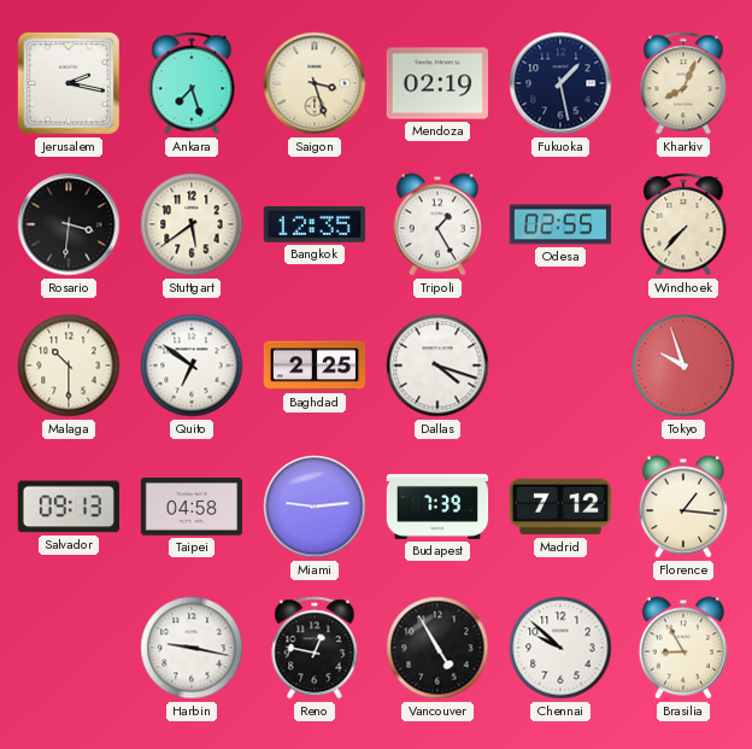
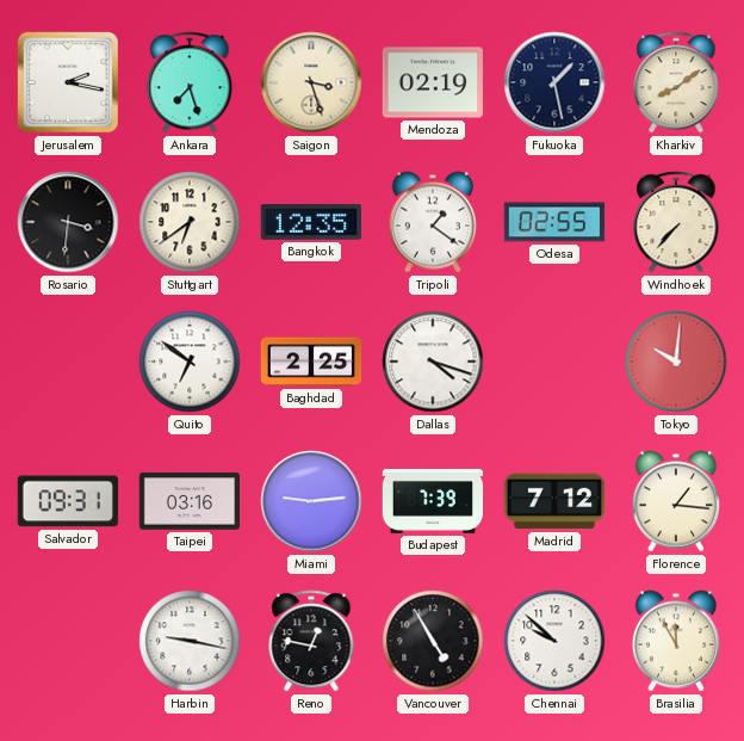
Kharkiv: 8:04 -> 8:09 (676, 82)
Stuttgart: 5:39 -> 6:39 (190, 222)
Tripoli: 1:25 -> 1:21 (433, 222)
Malaga: 10:30 -> none (69, 365)
Tokyo: 9:57 -> 10:01 (676, 362)
Salvador: 09:13 -> 09:31 (68, 501)
Taipei: 04:58 -> 03:16 (190, 501)
Brasilia: 8:55 -> 11:55 (676, 641)
